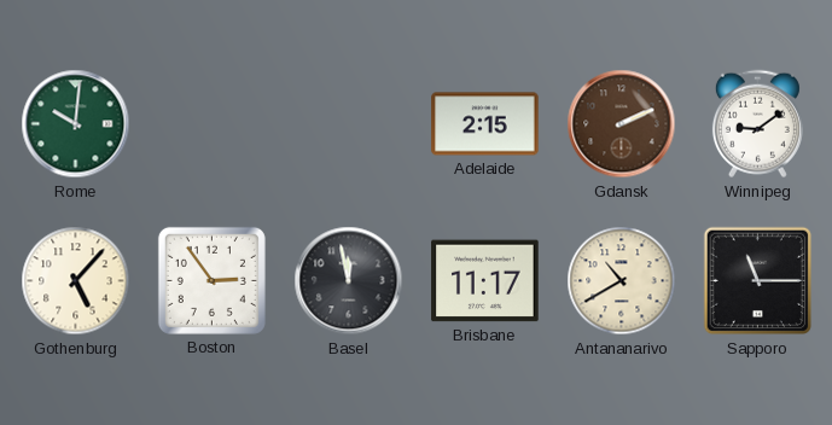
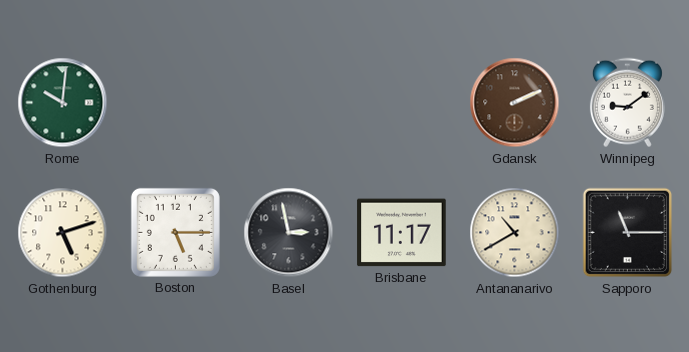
Adelaide: 2:15 -> none (485, 124)
Gothenburg: 5:07 -> 5:12 (63, 233)
Boston: 2:54 -> 5:15 (175, 232)
Basel: 11:58 -> 2:58 (289, 233)
